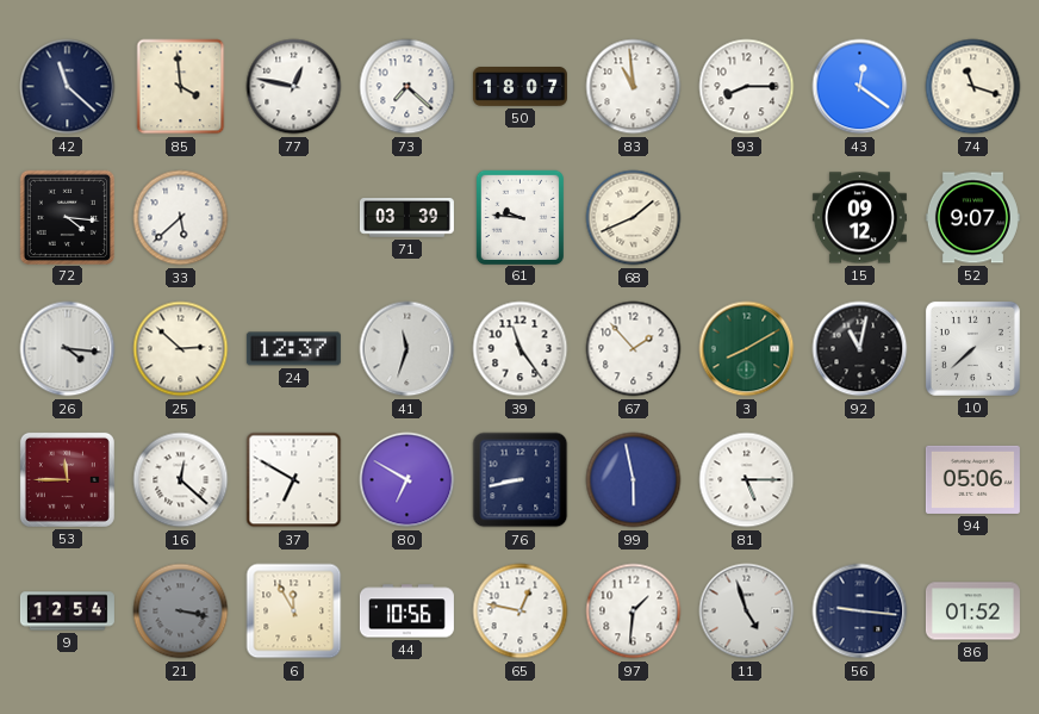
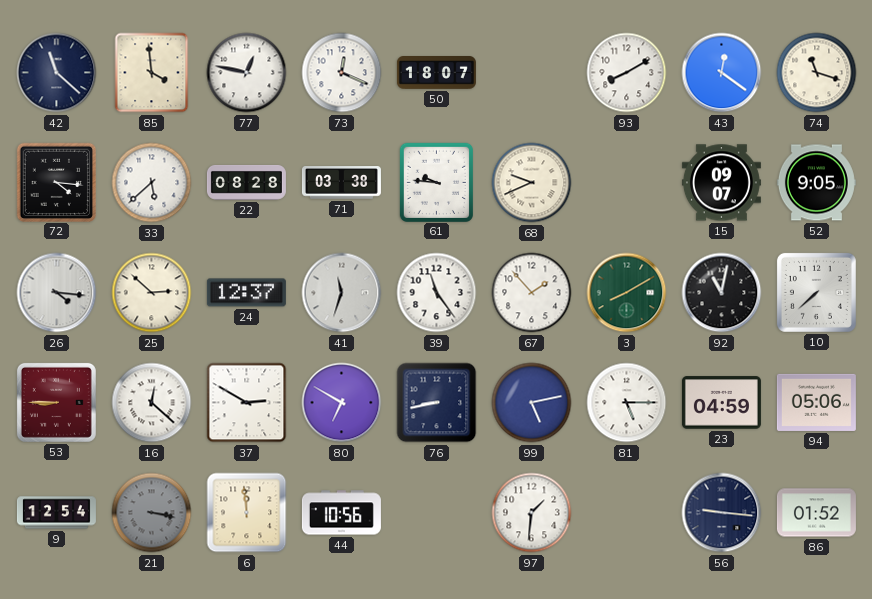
73: 7:22 -> 12:19 (342, 73)
83: 10:59 -> none (634, 87)
93: 8:15 -> 8:10 (627, 73)
22: none -> 08:28 (246, 182)
71: 03:39 -> 03:38 (341, 183)
68: 1:41 -> 9:41 (532, 183)
15: 09:12 -> 09:07 (721, 183)
52: 9:07 -> 9:05 (816, 183)
53: 11:45 -> 8:45 (56, 402)
37: 6:50 -> 2:50 (247, 403)
99: 5:58 -> 5:13 (532, 403)
23: none -> 04:59 (721, 403)
6: 11:55 -> 11:59 (247, 513)
65: 12:47 -> none (521, 611)
11: 4:57 -> none (747, 611)
